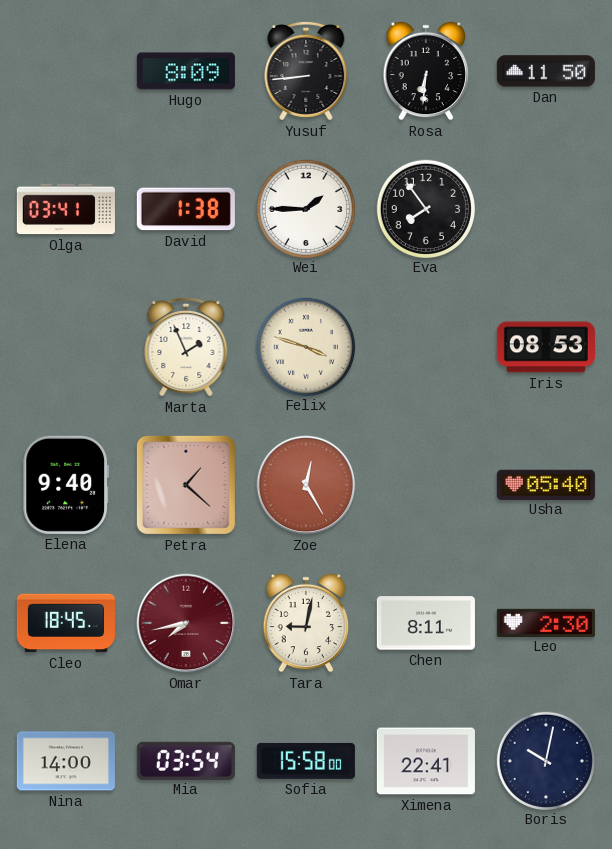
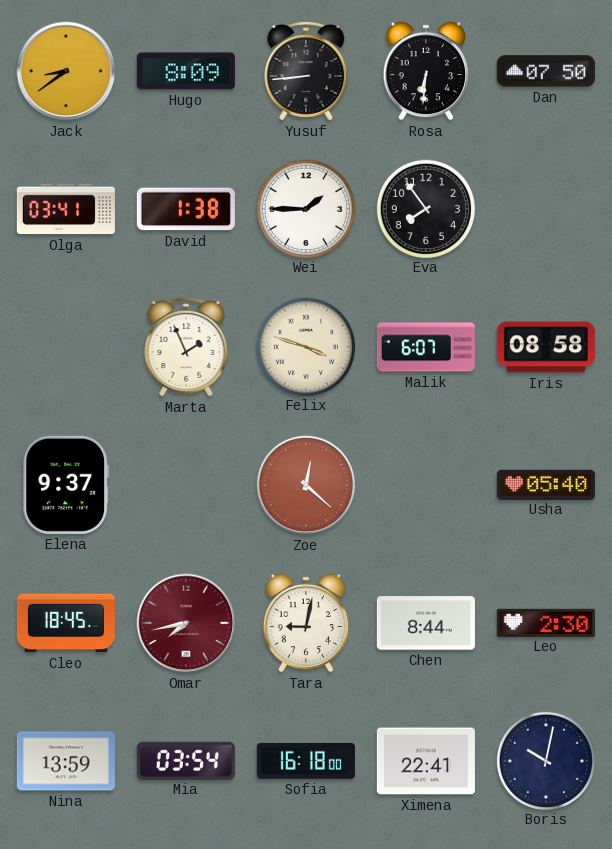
Jack: none -> 8:39 (66, 71)
Dan: 11:50 -> 07:50 (546, 71)
Malik: none -> 6:07 (426, 347)
Iris: 08:53 -> 08:58 (546, 347)
Elena: 9:40 -> 9:37 (66, 485)
Petra: 1:22 -> none (186, 485)
Zoe: 12:25 -> 12:22 (306, 485)
Chen: 8:11 -> 8:44 (426, 623)
Nina: 14:00 -> 13:59 (66, 761)
Sofia: 15:58 -> 16:18 (306, 761)
